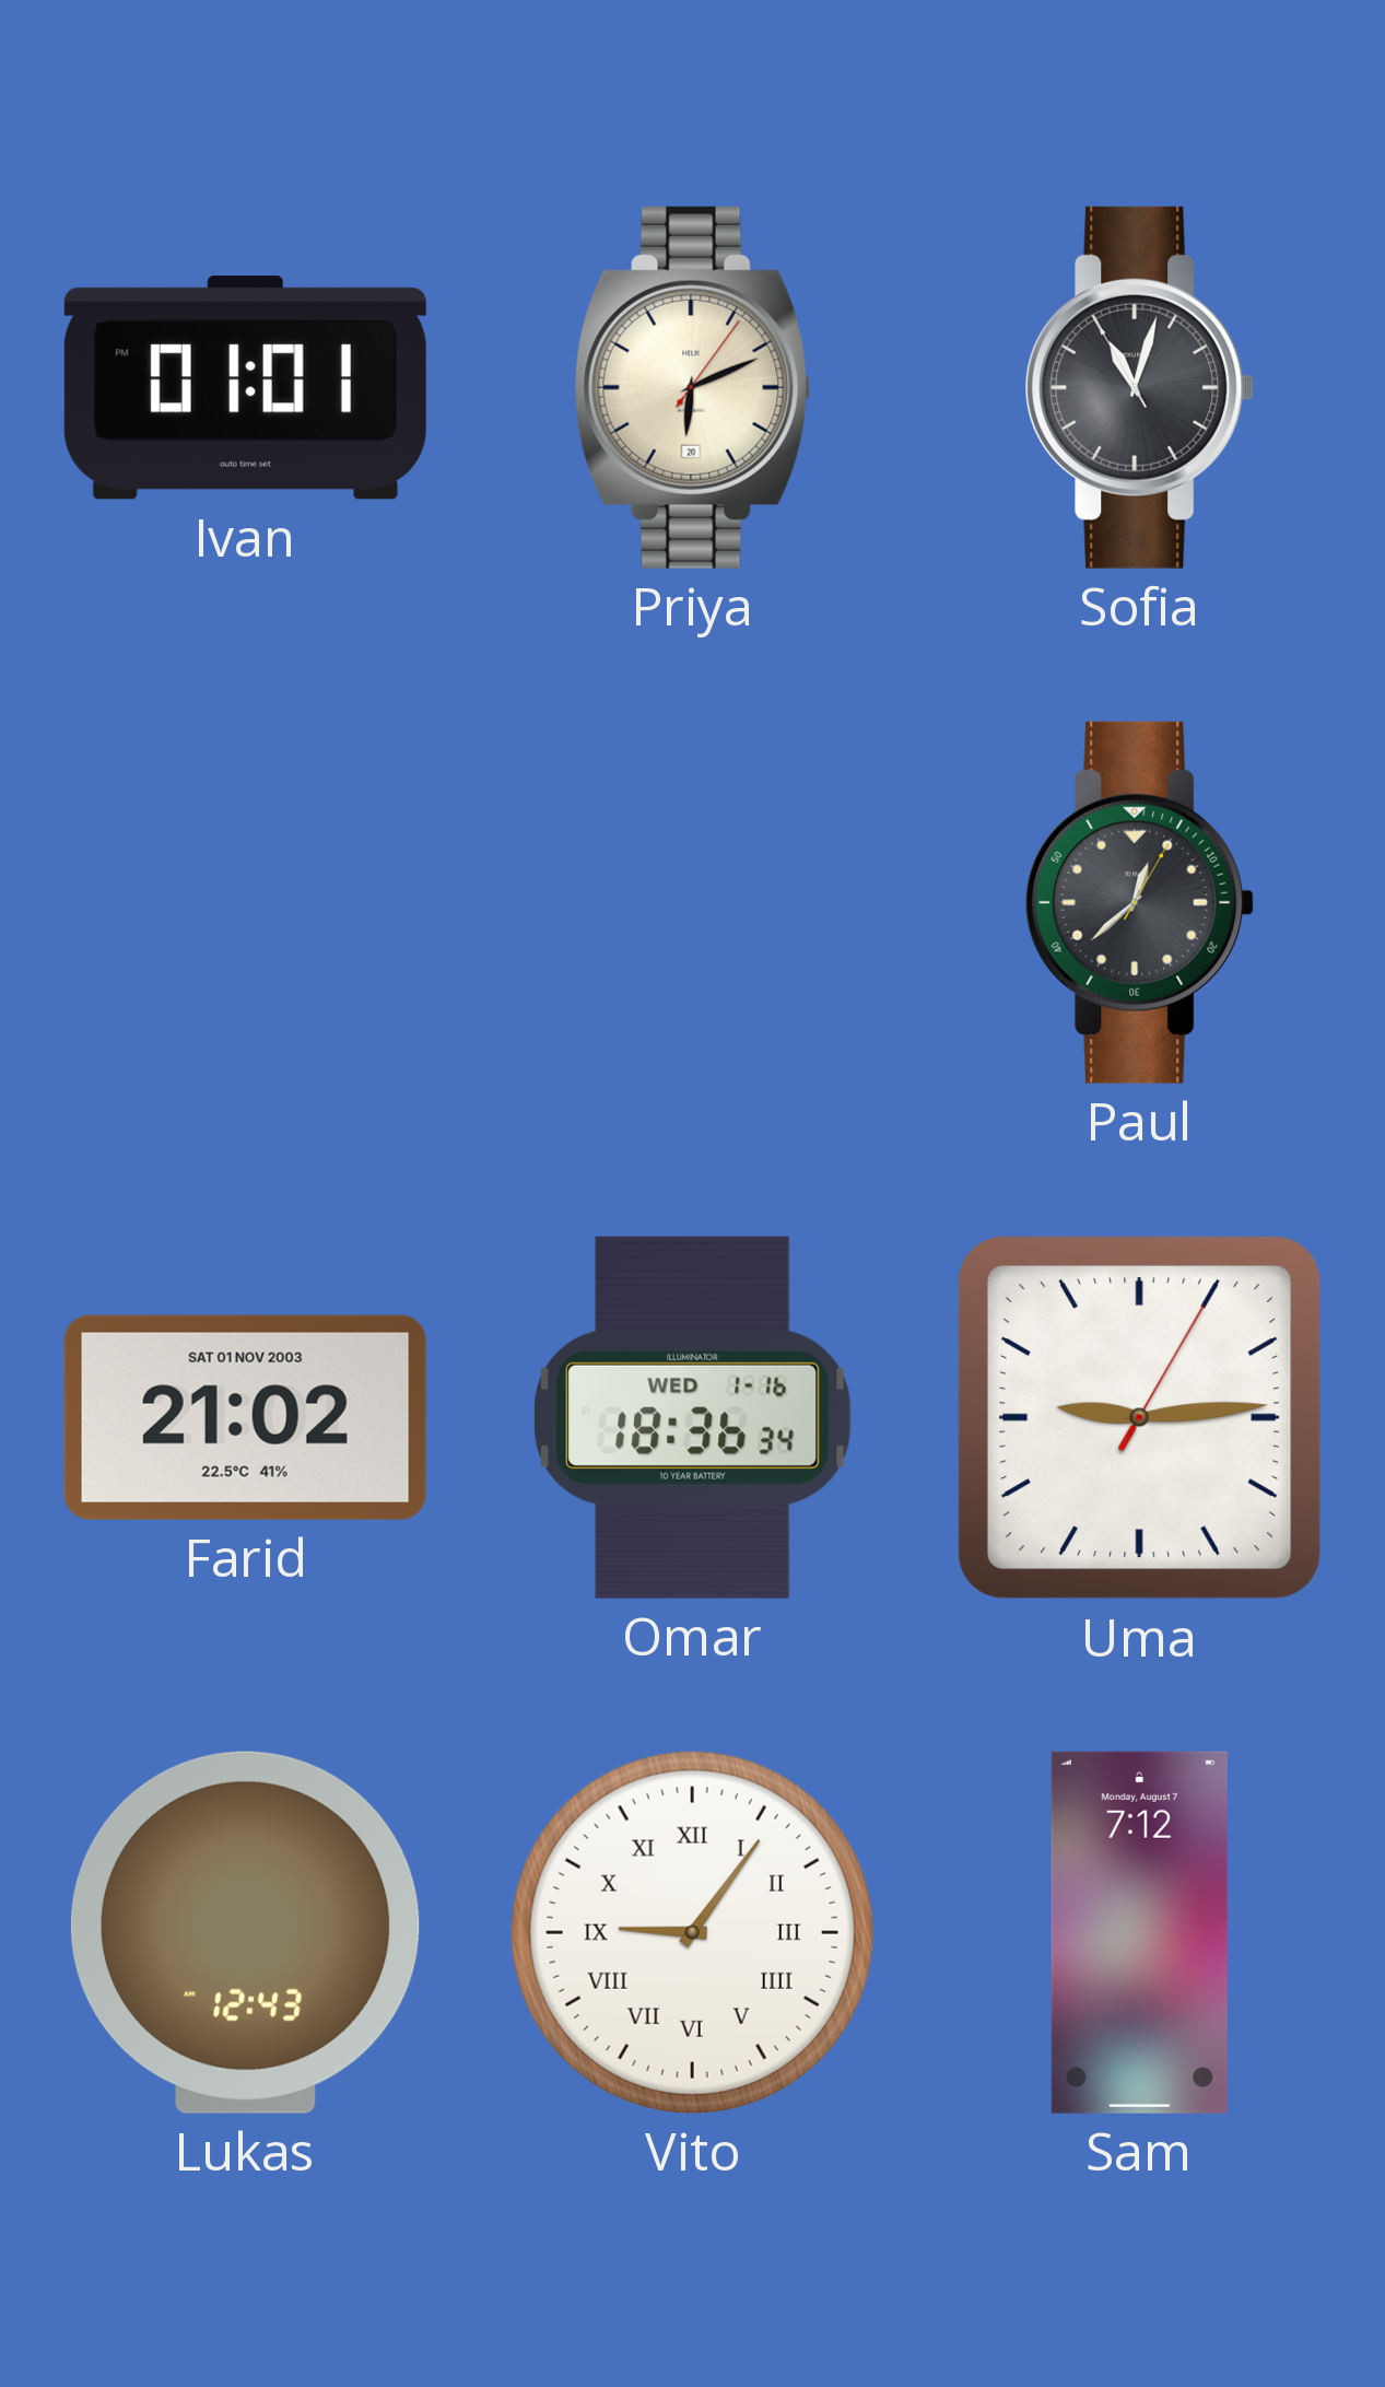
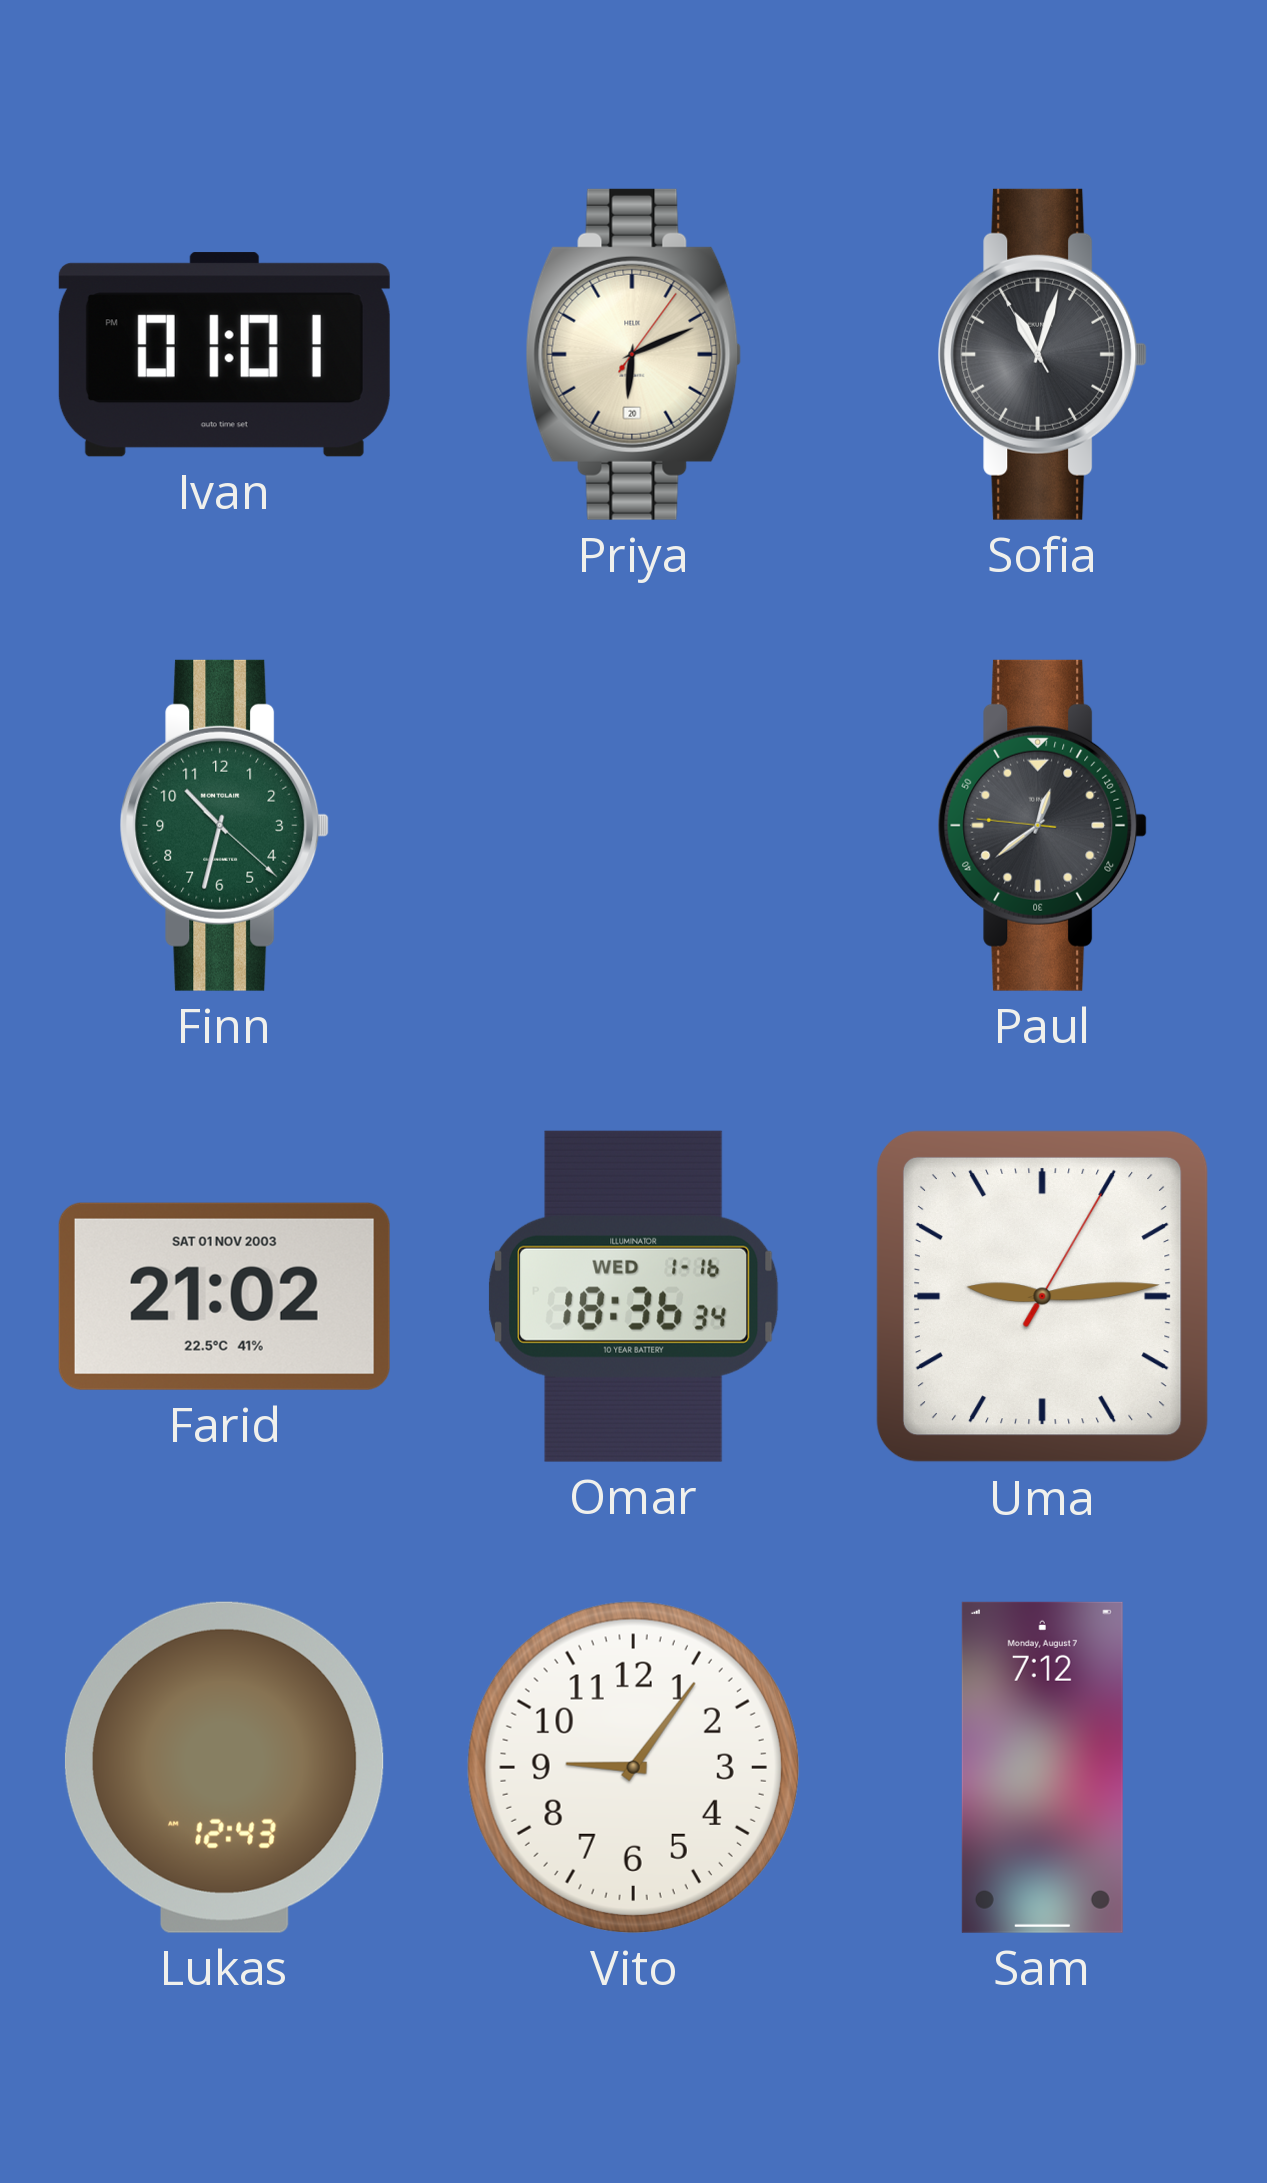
Finn: none -> 10:32 (225, 825)
Paul: 12:38:05 -> 12:38:46 (1043, 825)
Vito numerals: Roman -> Arabic (633, 1767)
